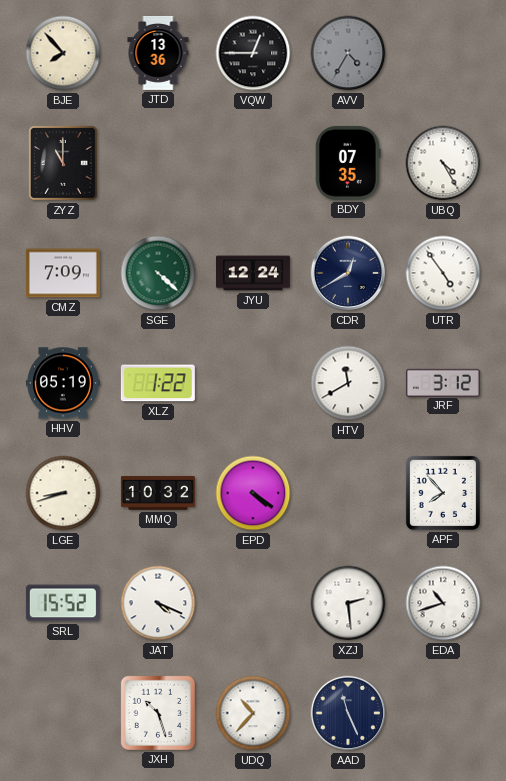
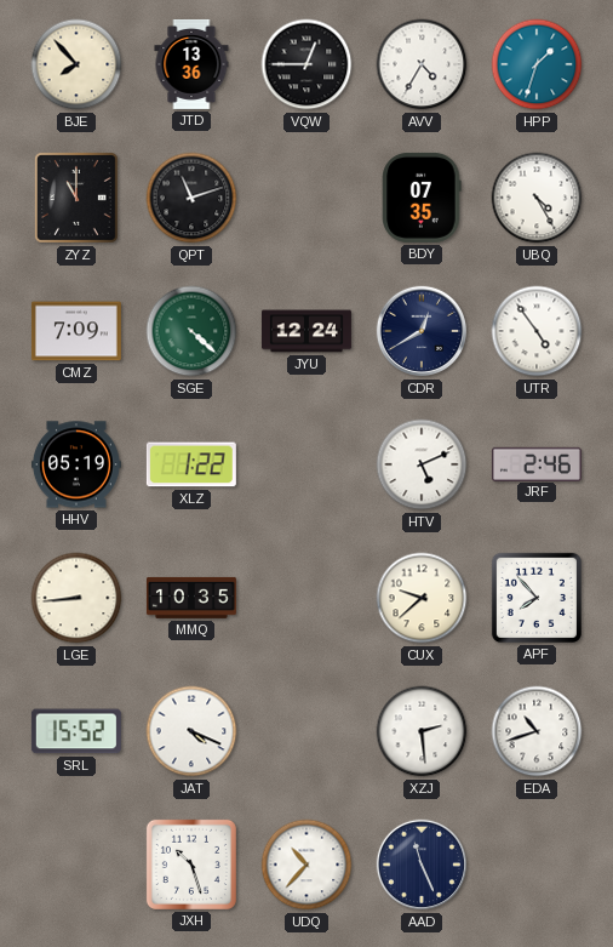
AVV dial: grey -> white (422, 64)
HPP: none -> 1:33 (537, 64)
QPT: none -> 11:12 (191, 198)
HTV: 11:40 -> 5:11 (422, 464)
JRF: 3:12 -> 2:46 (537, 463)
LGE: 8:42 -> 8:44 (76, 598)
MMQ: 10:32 -> 10:35 (191, 598)
EPD: 4:21 -> none (253, 493)
CUX: none -> 9:38 (422, 598)
